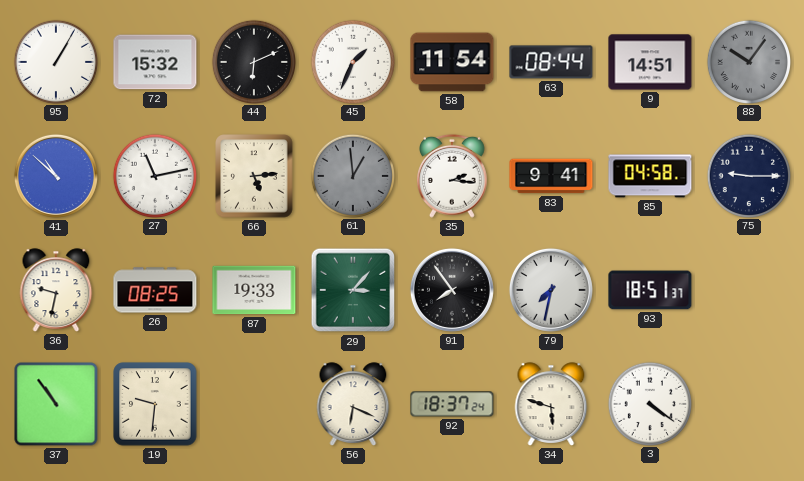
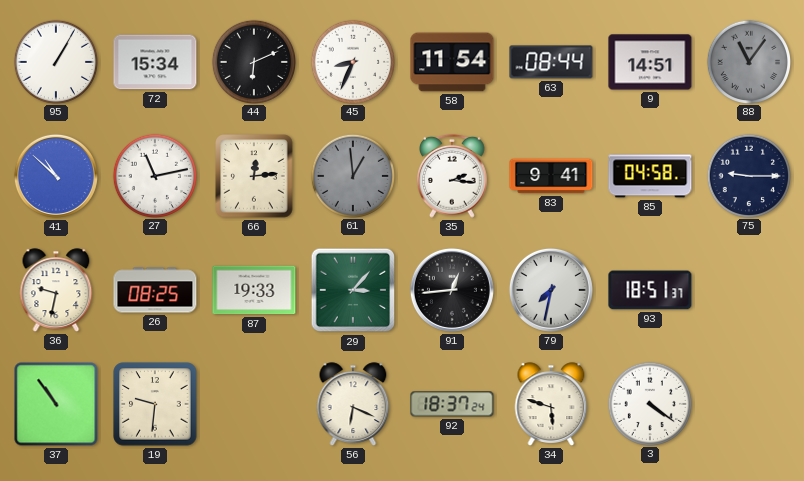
72: 15:32 -> 15:34 (155, 62)
45: 1:34 -> 8:34 (352, 61)
88: 10:06 -> 11:06 (748, 61)
66: 5:14 -> 12:14 (254, 176)
91: 7:54 -> 12:44 (452, 290)
